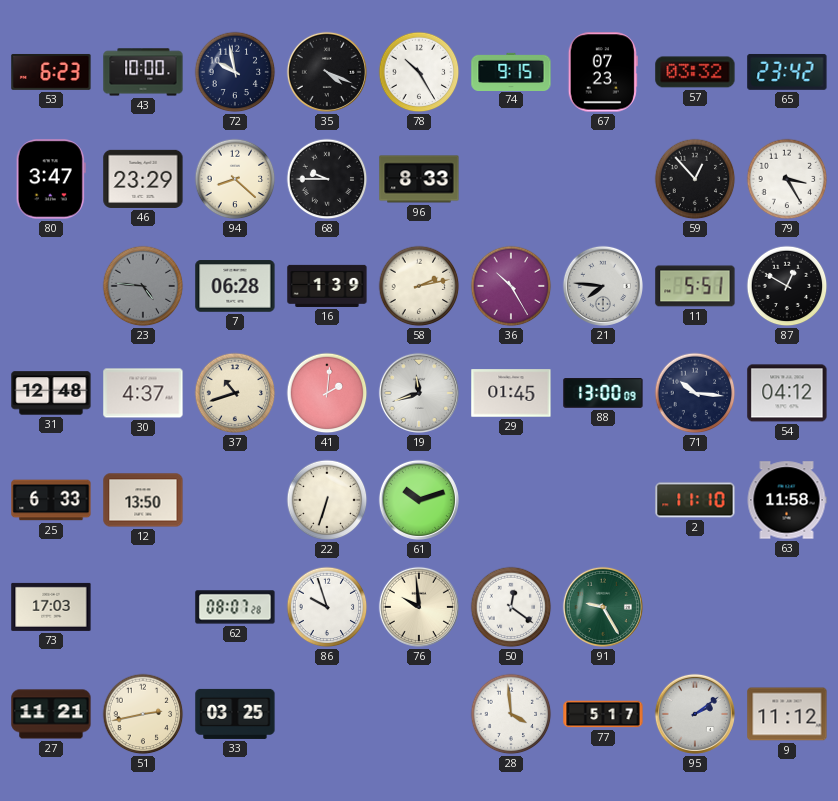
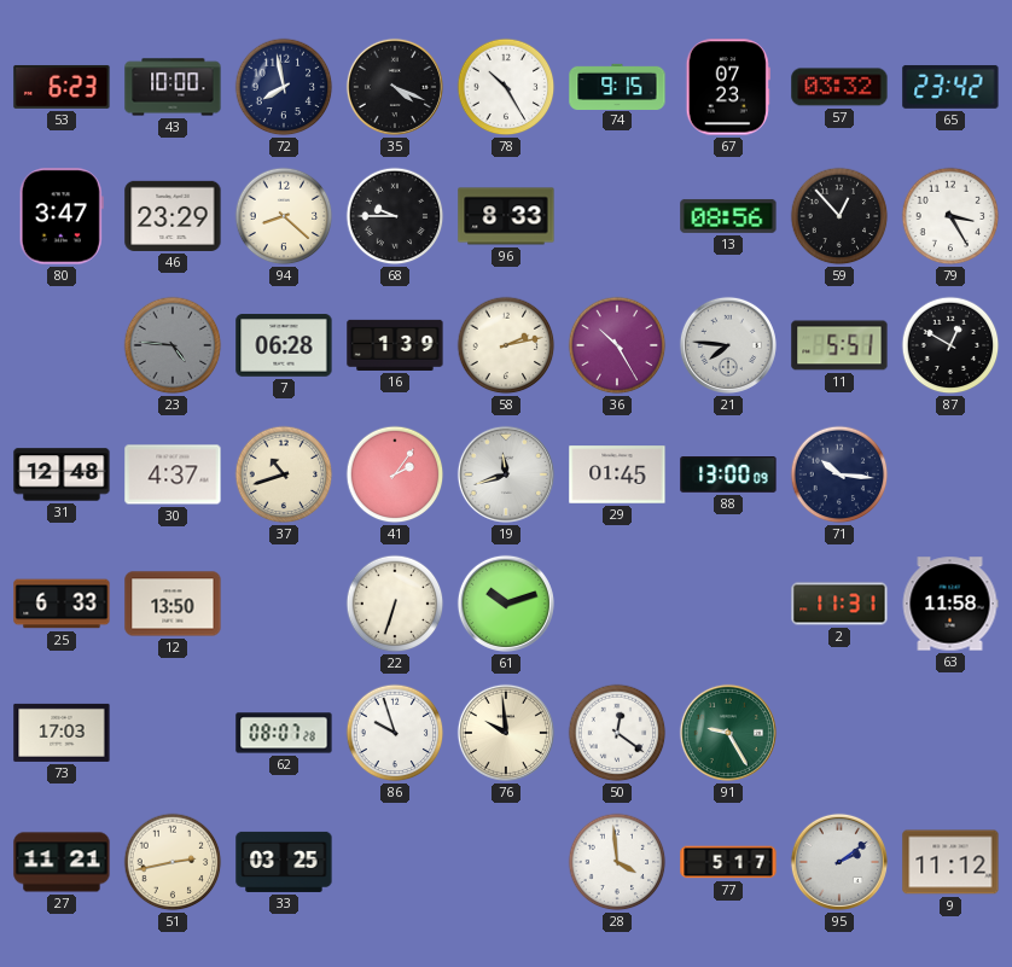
72: 9:58 -> 7:58 (284, 87)
13: none -> 08:56 (728, 216)
41: 2:01 -> 2:06 (395, 474)
54: 04:12 -> none (787, 393)
2: 11:10 -> 11:31 (839, 604)
